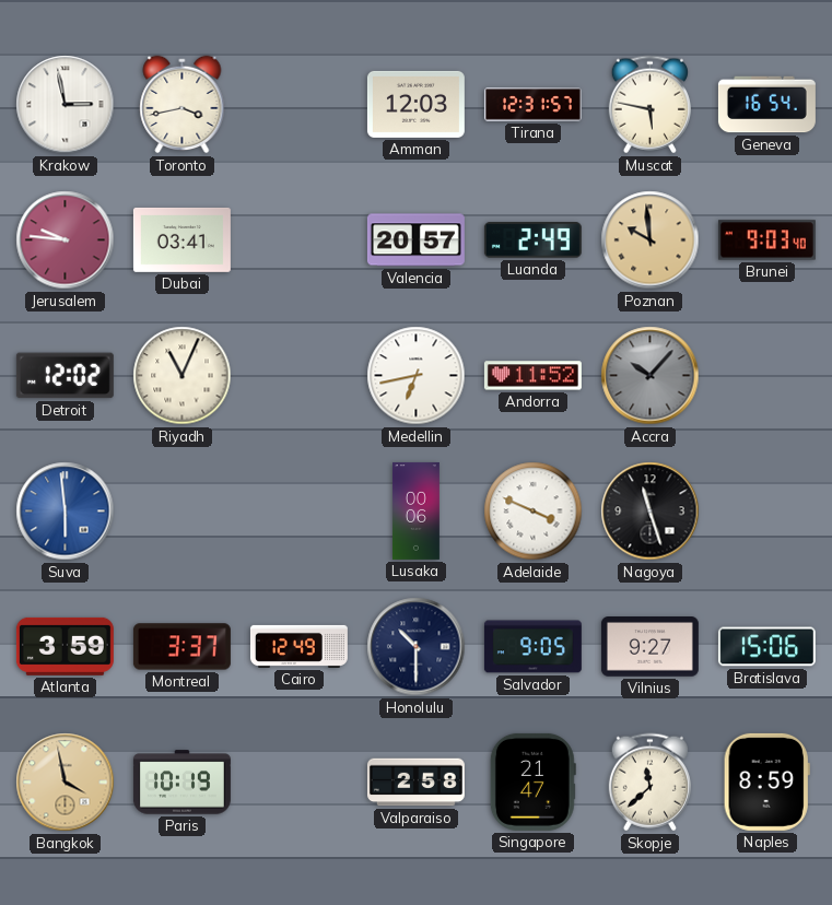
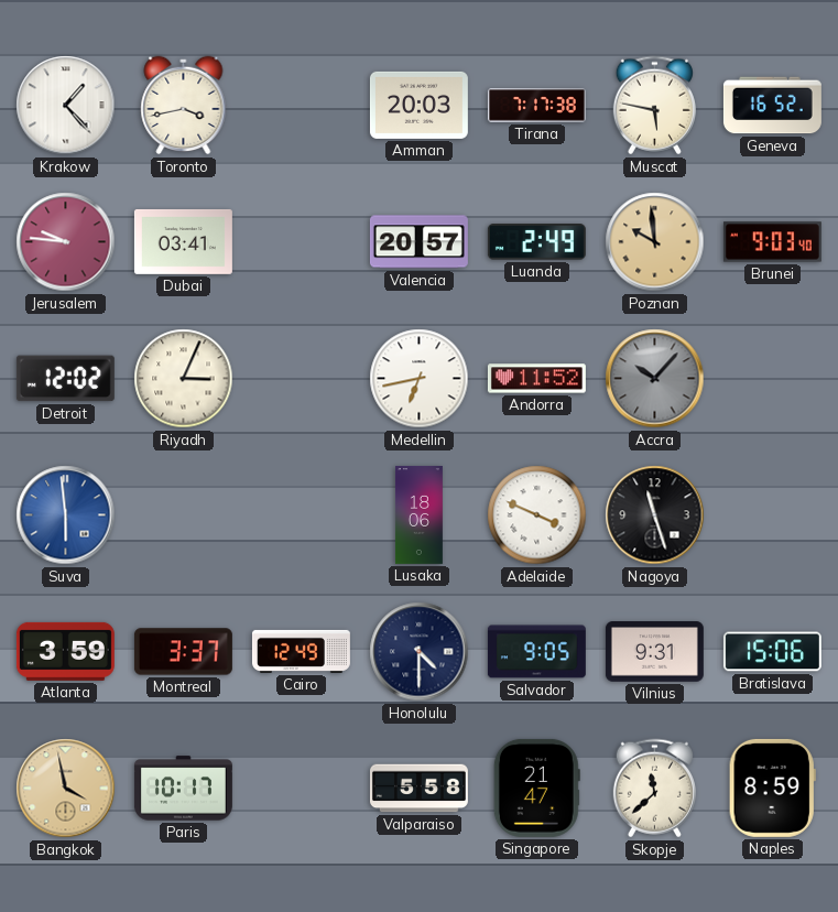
Krakow: 2:58 -> 1:23 (66, 106)
Amman: 12:03 -> 20:03 (418, 105)
Tirana: 12:31 -> 7:17 (536, 106)
Geneva: 16:54 -> 16:52 (772, 106)
Riyadh: 11:04 -> 3:04 (184, 379)
Lusaka: 00:06 -> 18:06 (420, 514)
Honolulu: 10:30 -> 4:30 (420, 652)
Vilnius: 9:27 -> 9:31 (654, 652)
Paris: 10:19 -> 10:17 (183, 789)
Valparaiso: 2:58 -> 5:58 (418, 789)
